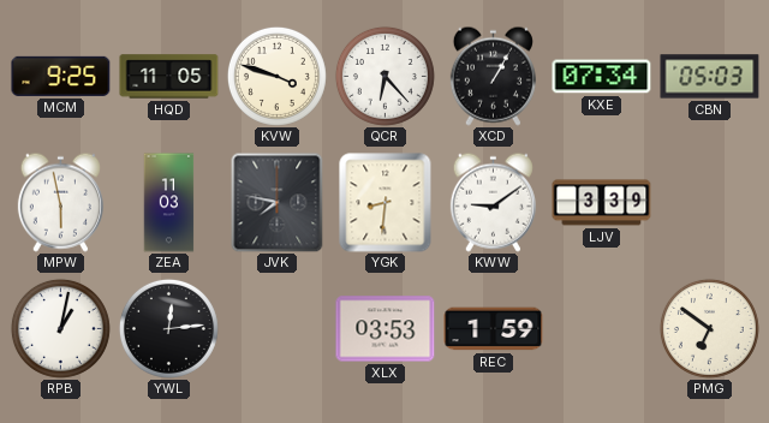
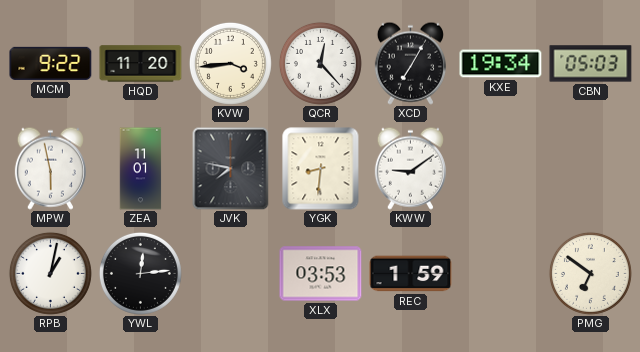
MCM: 9:25 -> 9:22 (51, 63)
HQD: 11:05 -> 11:20 (141, 64)
KVW: 3:48 -> 3:44 (230, 63)
QCR: 6:23 -> 12:23 (320, 63)
XCD: 1:05 -> 7:05 (410, 63)
KXE: 07:34 -> 19:34 (501, 64)
ZEA: 11:03 -> 11:01 (141, 169)
LJV: 3:39 -> none (602, 203)
